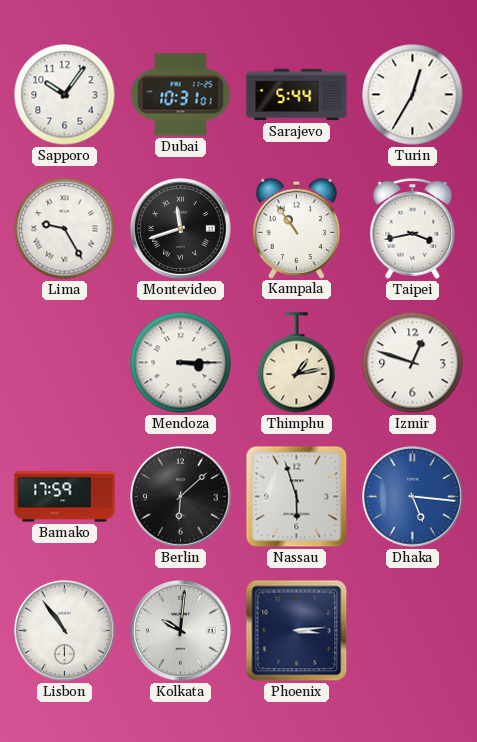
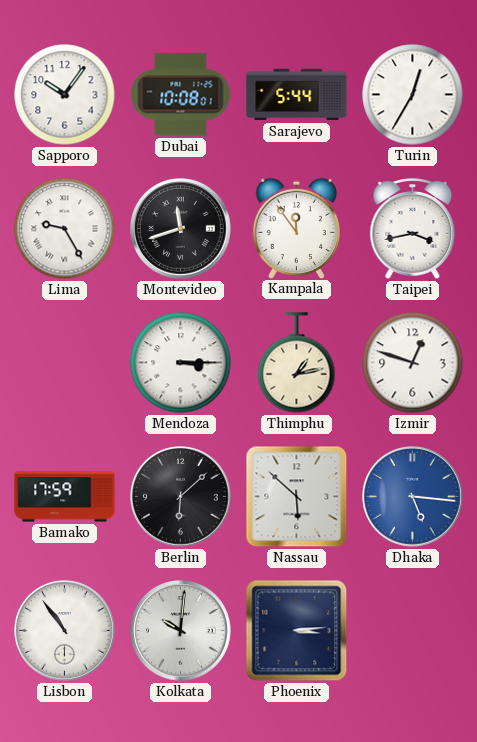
Dubai: 10:31 -> 10:08 (181, 95)
Kampala: 10:54 -> 11:54 (296, 228)
Nassau: 5:57 -> 5:52 (297, 497)
